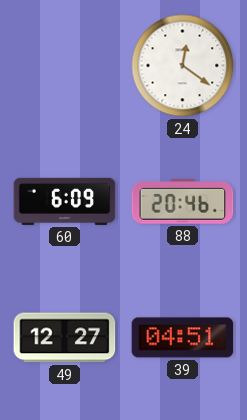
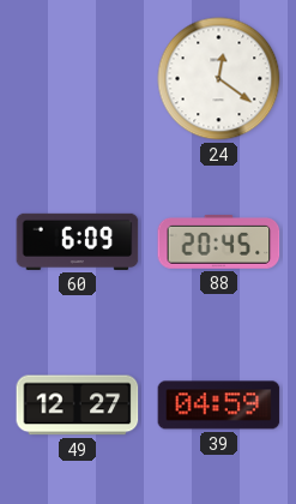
88: 20:46 -> 20:45 (219, 242)
39: 04:51 -> 04:59 (219, 406)
